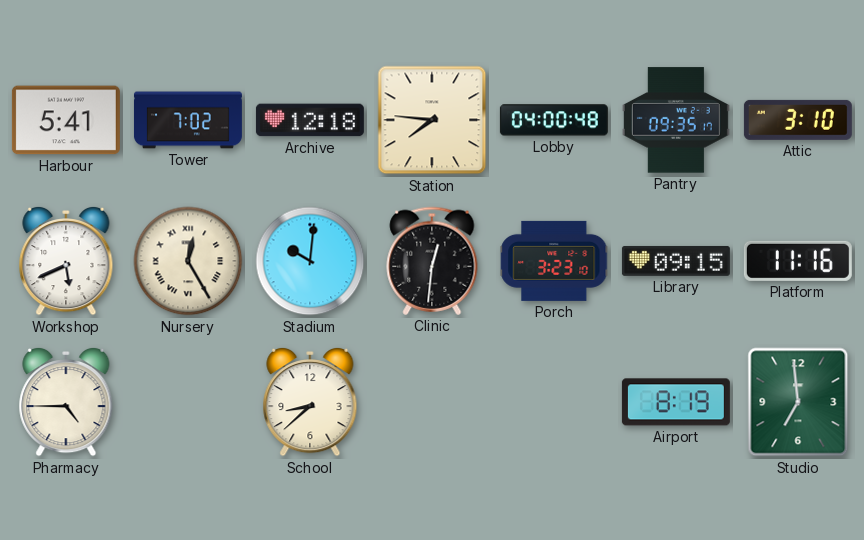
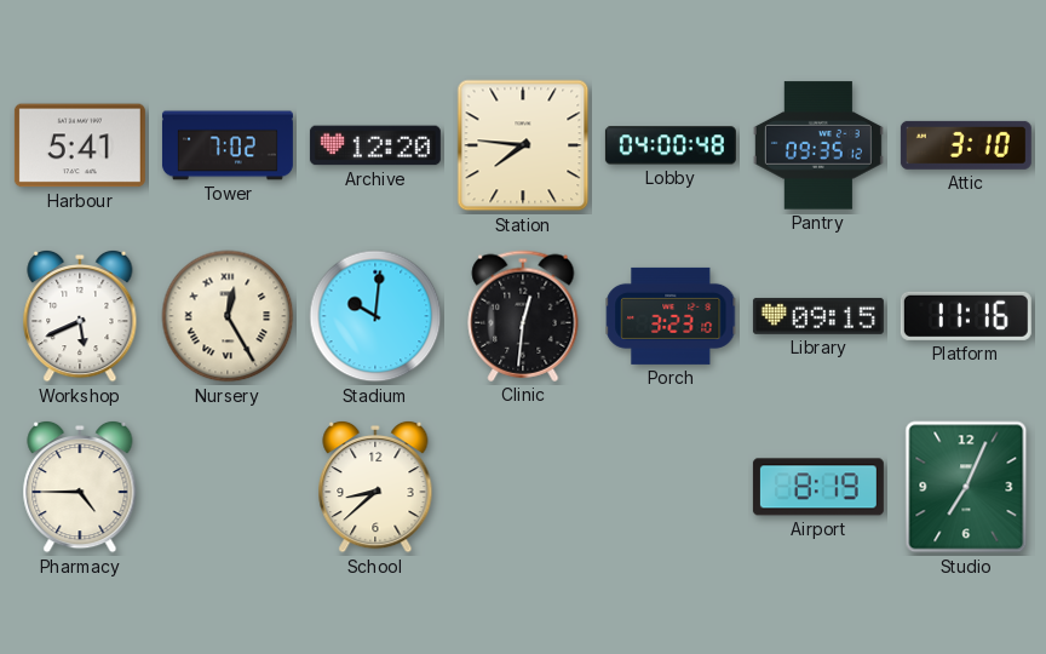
Archive: 12:18 -> 12:20 (375, 145)
Pantry: 09:35:17 -> 09:35:12 (818, 145)
Studio: 6:59 -> 7:04 (966, 487)
